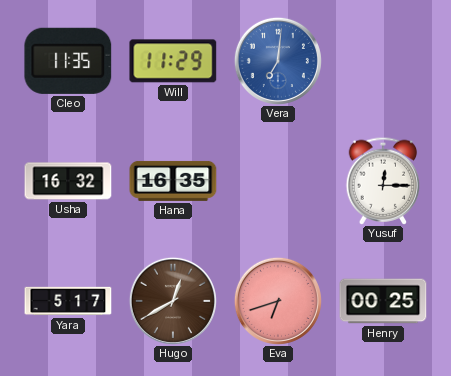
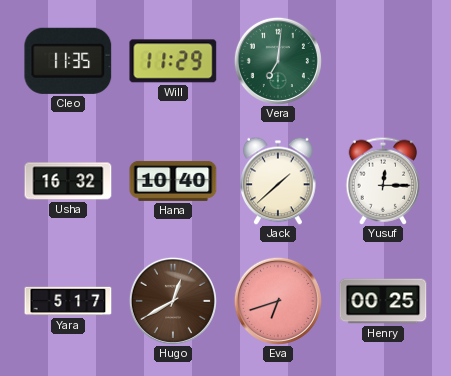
Vera dial: blue -> green (278, 61)
Hana: 16:35 -> 10:40 (173, 181)
Jack: none -> 1:38 (278, 181)
